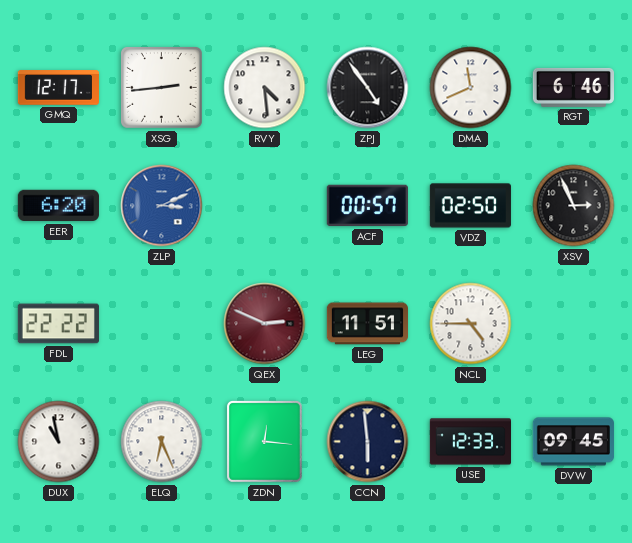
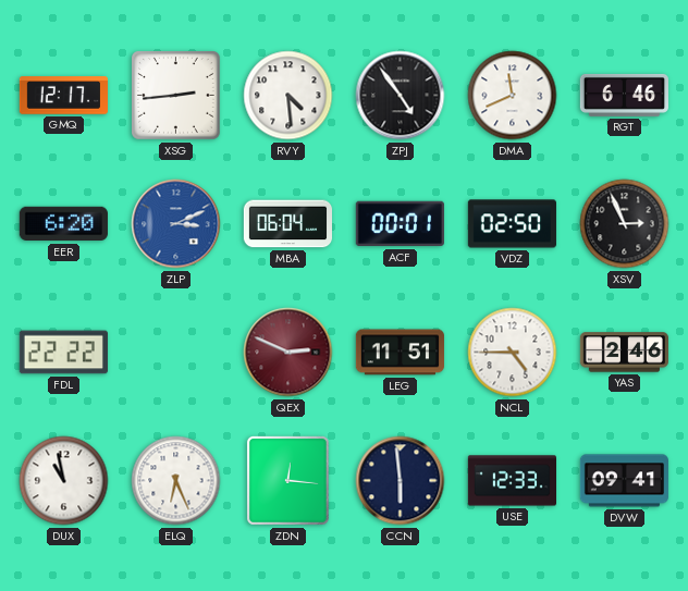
MBA: none -> 06:04 (287, 224)
ACF: 00:57 -> 00:01 (400, 224)
YAS: none -> 2:46 (624, 353)
DVW: 09:45 -> 09:41 (624, 481)
